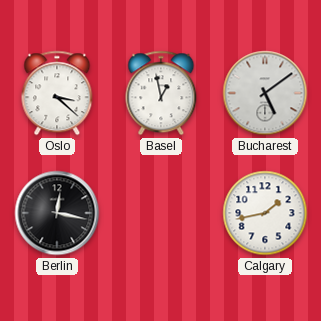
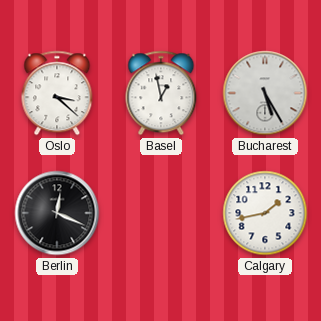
Bucharest: 5:09 -> 5:25 (265, 93)
Berlin: 12:17 -> 12:19 (57, 213)
